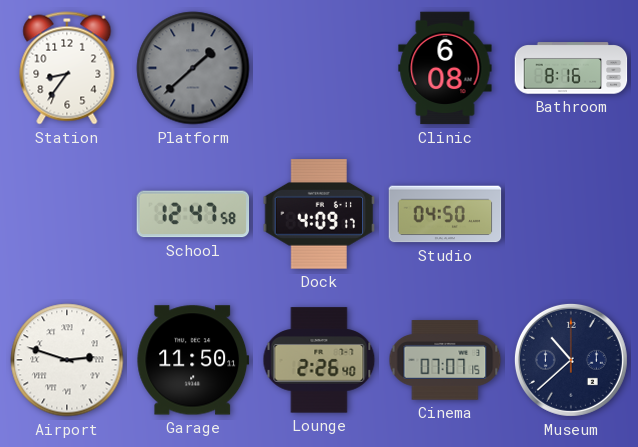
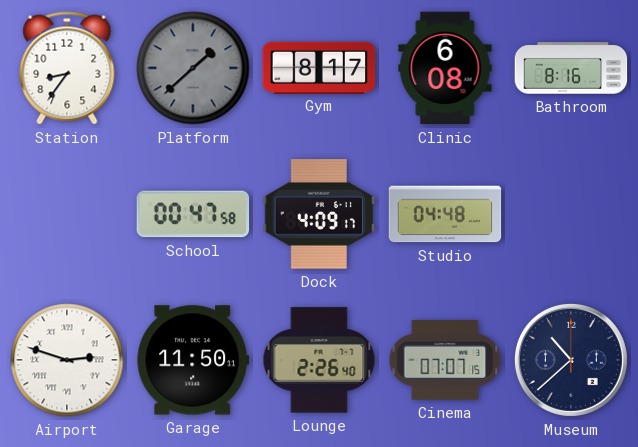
Gym: none -> 8:17 (319, 67)
School: 12:47 -> 00:47 (193, 214)
Studio: 04:50 -> 04:48 (445, 214)
